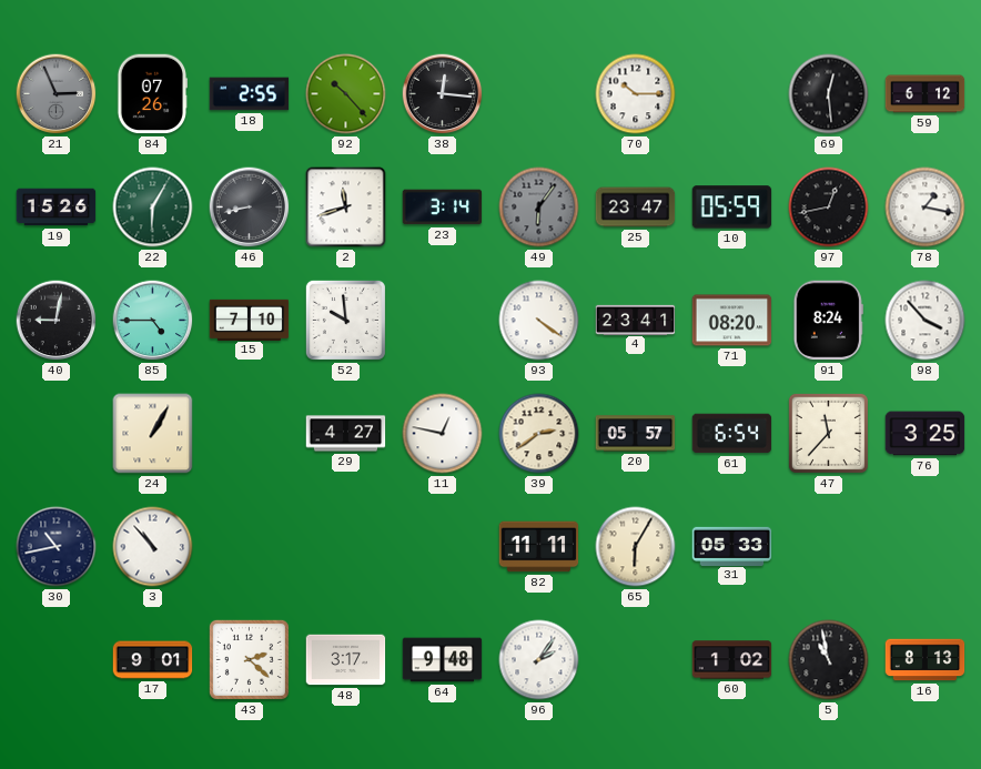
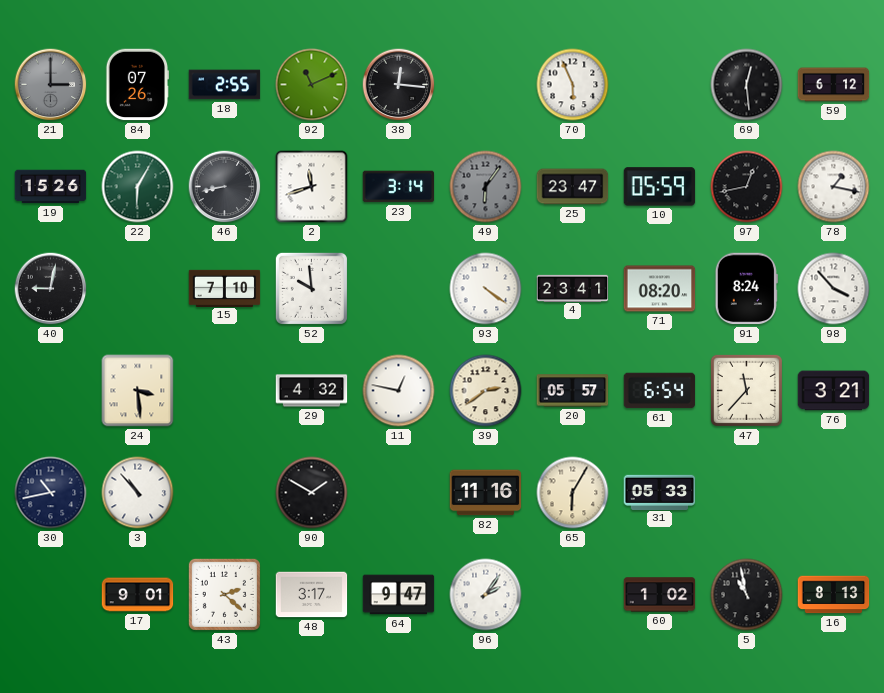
21: 2:56 -> 3:00 (51, 85)
92: 10:23 -> 11:11 (312, 85)
70: 10:15 -> 5:56 (573, 85)
85: 4:45 -> none (153, 321)
24: 1:05 -> 3:29 (138, 391)
29: 4:27 -> 4:32 (312, 391)
76: 3:25 -> 3:21 (834, 391)
90: none -> 1:50 (312, 493)
82: 11:11 -> 11:16 (486, 493)
64: 9:48 -> 9:47 (399, 595)
